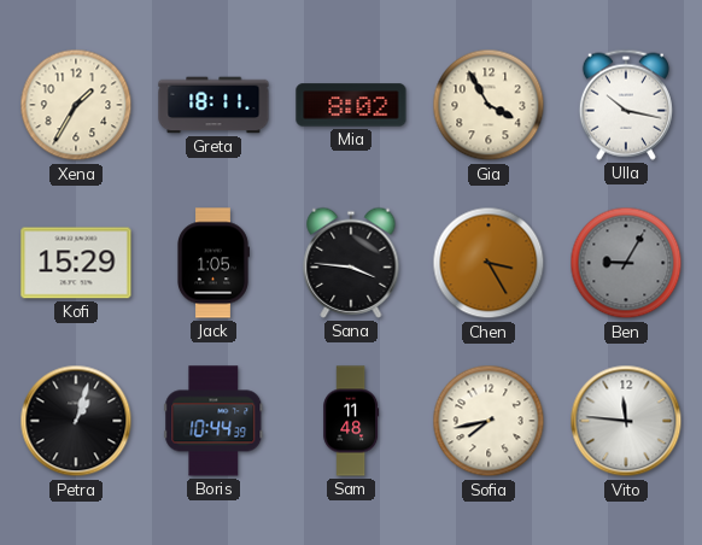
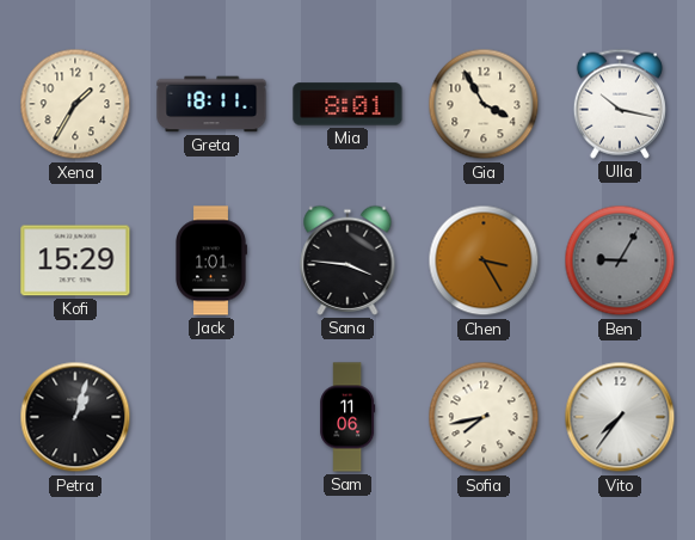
Mia: 8:02 -> 8:01 (347, 104)
Jack: 1:05 -> 1:01 (211, 260)
Boris: 10:44 -> none (213, 421)
Sam: 11:48 -> 11:06 (347, 417)
Vito: 11:46 -> 7:36 (620, 417)
